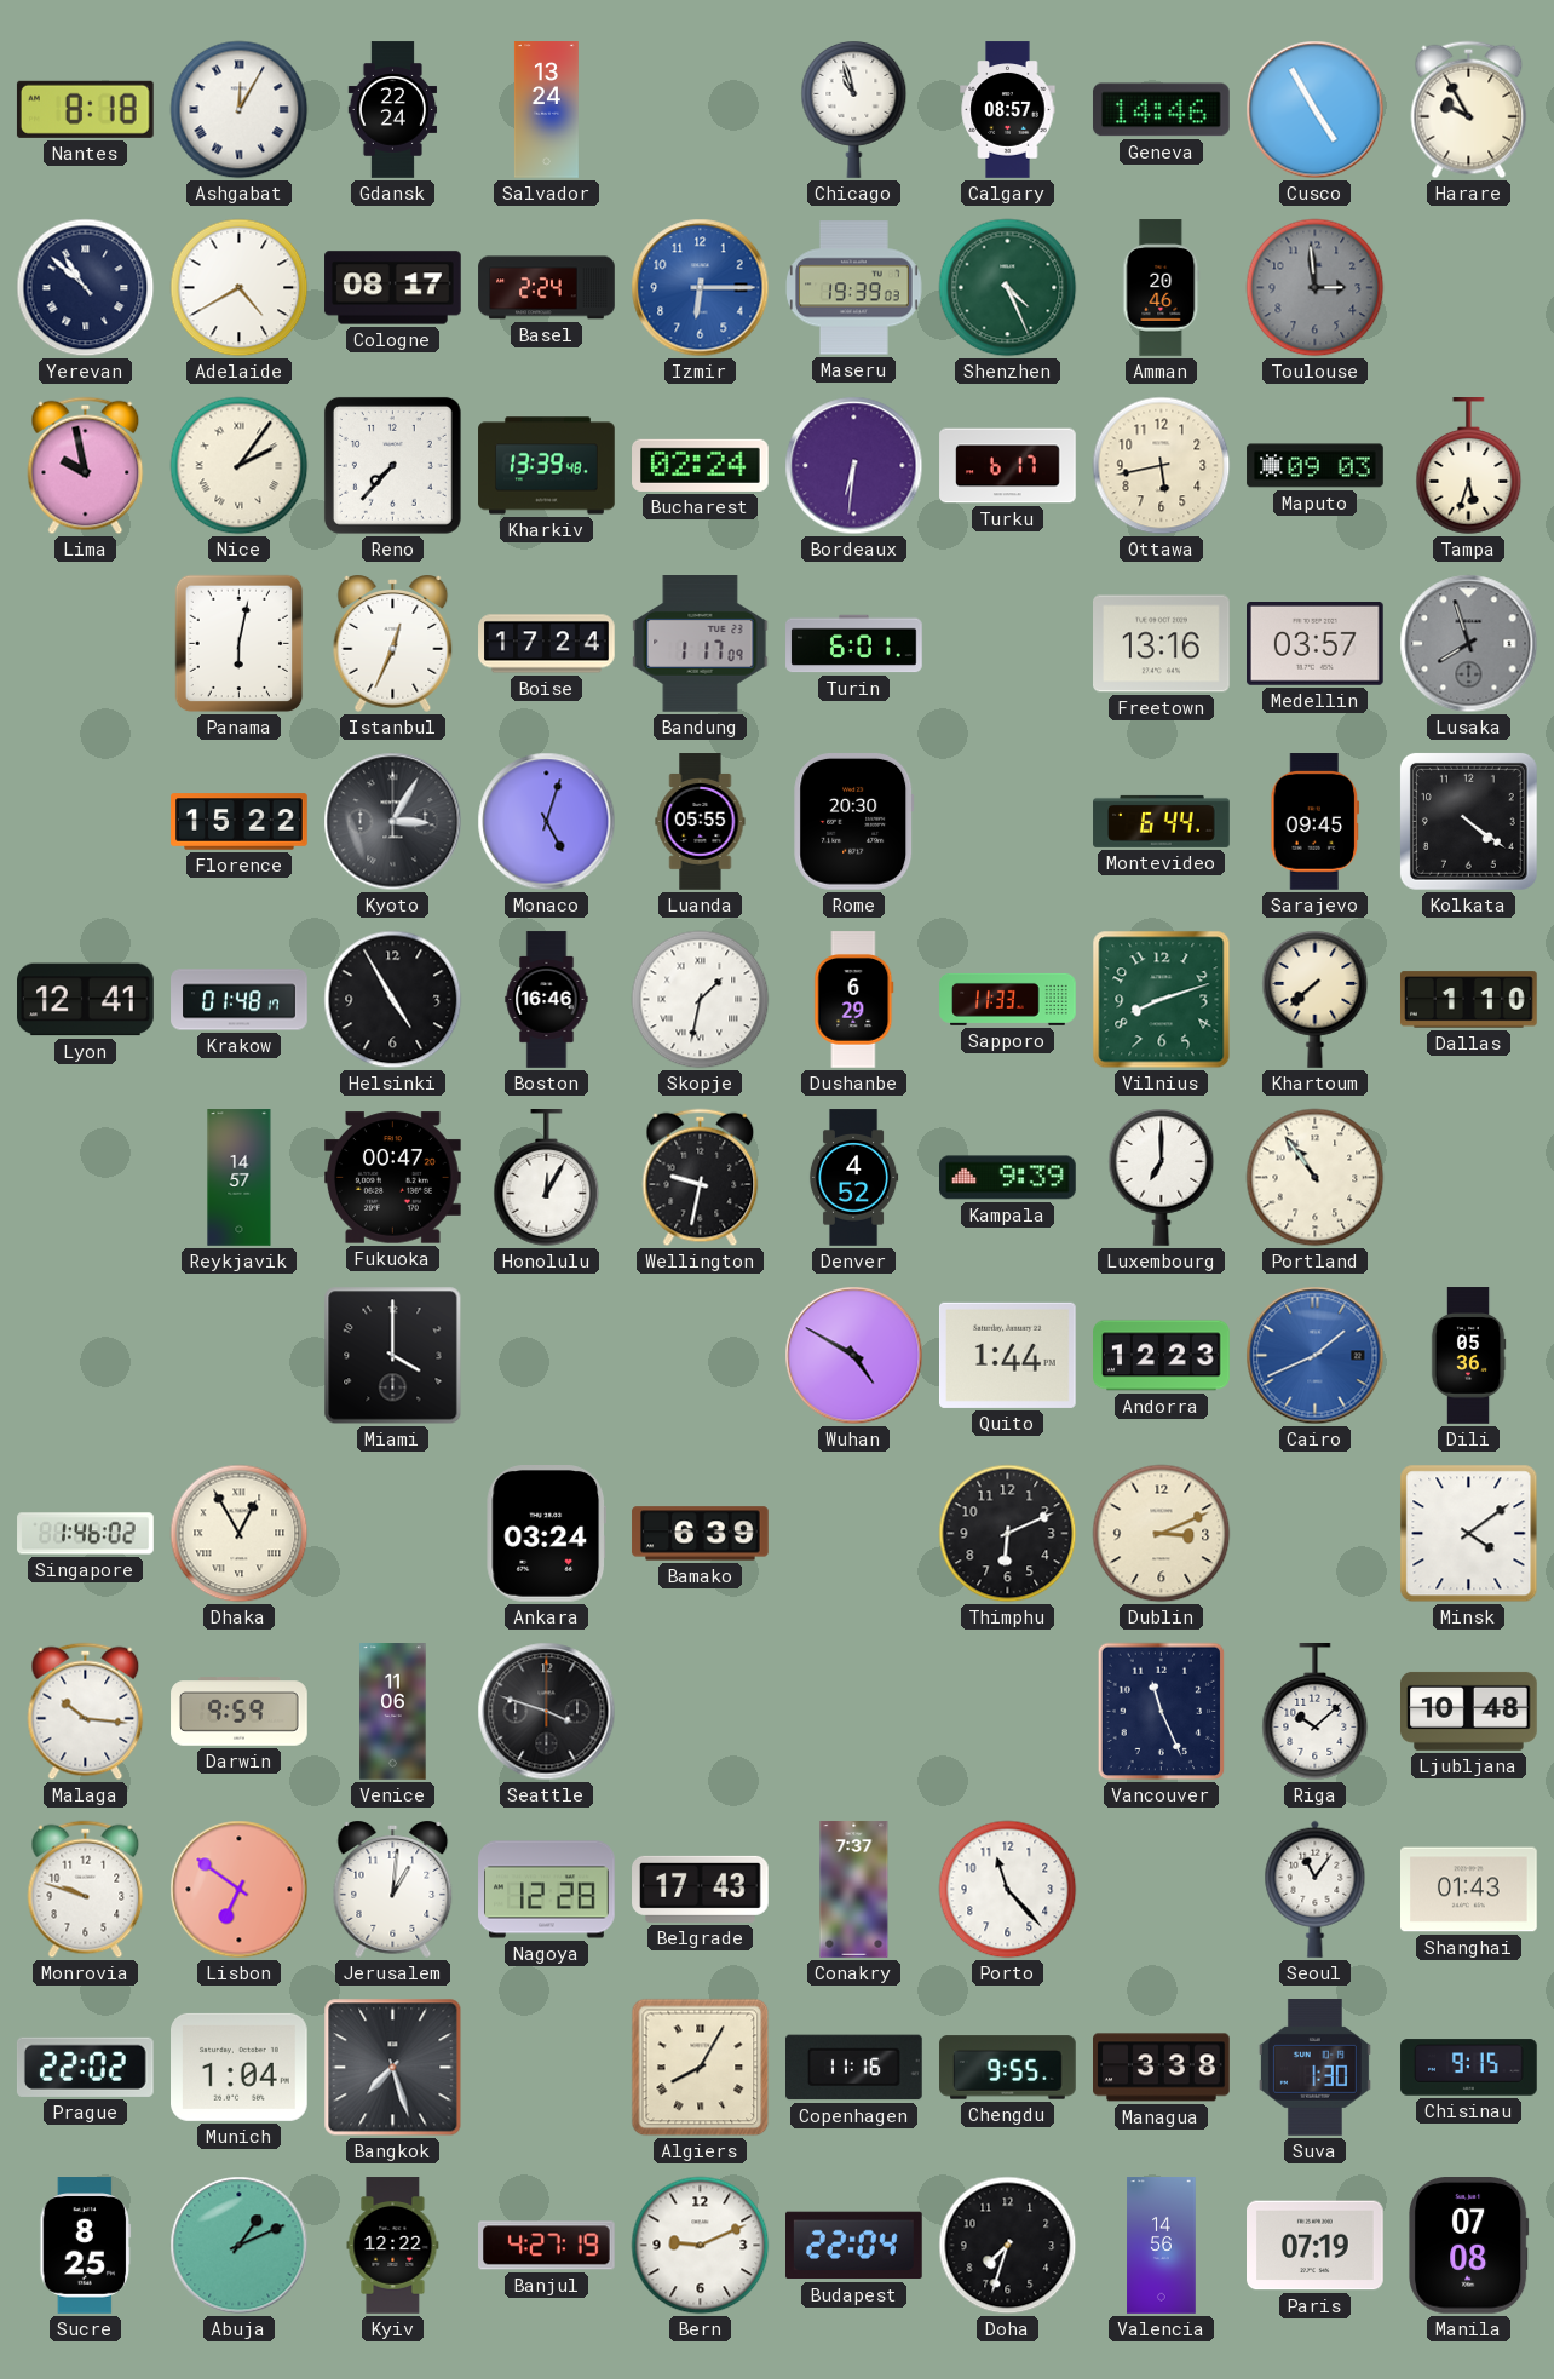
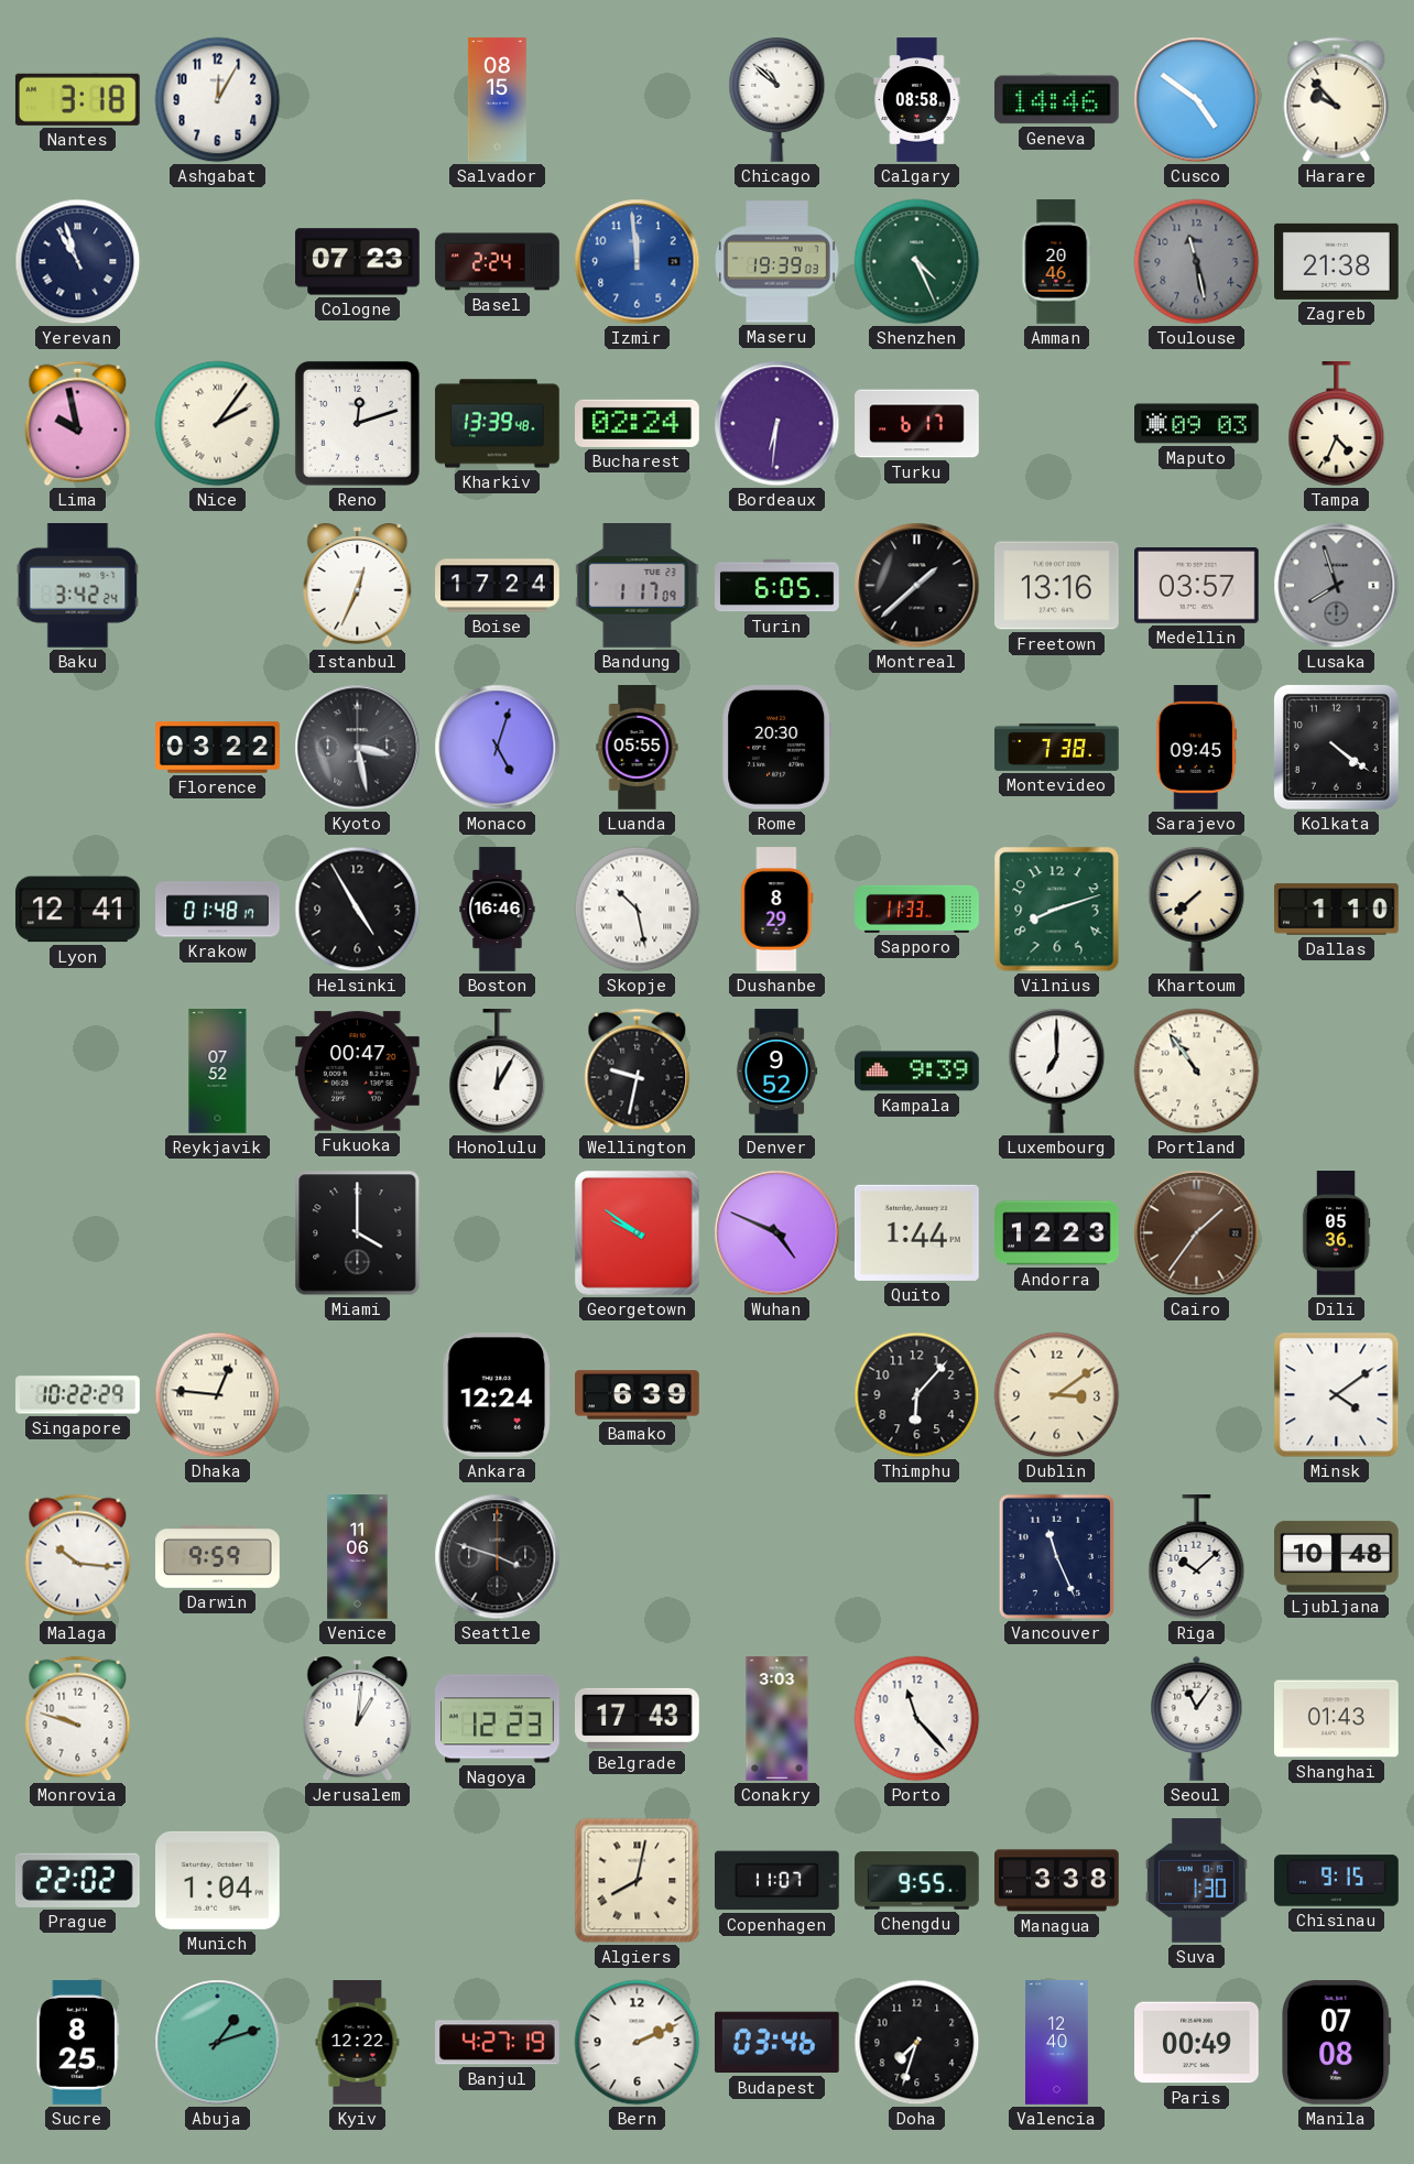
Nantes: 8:18 -> 3:18 (77, 99)
Ashgabat numerals: Roman -> Arabic (218, 100)
Gdansk: 22:24 -> none (393, 110)
Salvador: 13:24 -> 08:15 (497, 100)
Chicago: 10:57 -> 10:52 (777, 100)
Calgary: 08:57 -> 08:58 (917, 100)
Cusco: 4:55 -> 4:51 (1197, 100)
Harare: 9:55 -> 9:53 (1337, 100)
Yerevan: 10:52 -> 10:57 (78, 262)
Adelaide: 4:40 -> none (240, 288)
Cologne: 08:17 -> 07:23 (358, 262)
Izmir: 6:15 -> 11:59 (638, 262)
Toulouse: 2:59 -> 11:28 (1197, 262)
Zagreb: none -> 21:38 (1337, 261)
Reno: 7:37 -> 12:12 (357, 423)
Ottawa: 5:43 -> none (1162, 466)
Tampa: 5:33 -> 4:34 (1337, 424)
Baku: none -> 3:42 (78, 586)
Panama: 6:02 -> none (240, 644)
Turin: 6:01 -> 6:05 (777, 586)
Montreal: none -> 1:38 (917, 586)
Florence: 15:22 -> 03:22 (218, 748)
Kyoto: 3:05 -> 3:28 (358, 748)
Montevideo: 6:44 -> 7:38 (1057, 747)
Skopje: 1:32 -> 10:28 (638, 910)
Dushanbe: 6:29 -> 8:29 (777, 910)
Reykjavik: 14:57 -> 07:52 (218, 1072)
Denver: 4:52 -> 9:52 (776, 1072)
Georgetown: none -> 9:51 (637, 1232)
Wuhan: 4:50 -> 4:49 (777, 1233)
Cairo: 1:41 -> 1:36 (1197, 1233)
Cairo dial: blue -> brown (1197, 1233)
Singapore: 1:46 -> 10:22 (78, 1395)
Dhaka: 12:55 -> 12:46 (218, 1395)
Ankara: 03:24 -> 12:24 (497, 1395)
Thimphu: 6:11 -> 6:07 (917, 1395)
Dublin: 3:11 -> 3:09 (1057, 1395)
Lisbon: 6:51 -> none (240, 1890)
Nagoya: 12:28 -> 12:23 (498, 1719)
Conakry: 7:37 -> 3:03 (777, 1719)
Bangkok: 7:27 -> none (393, 2068)
Algiers: 8:05 -> 8:02 (638, 1881)
Copenhagen: 11:16 -> 11:07 (777, 1881)
Abuja: 1:11 -> 1:12 (218, 2043)
Bern: 9:11 -> 2:11 (638, 2043)
Budapest: 22:04 -> 03:46 (777, 2043)
Valencia: 14:56 -> 12:40 (1057, 2043)
Paris: 07:19 -> 00:49 (1197, 2043)
